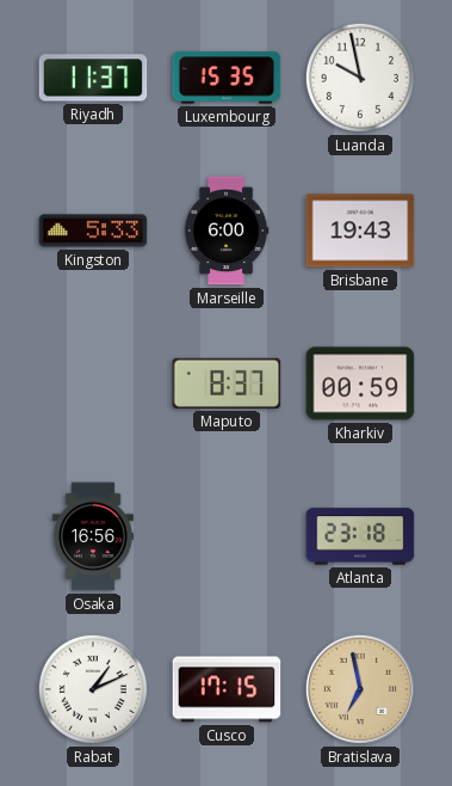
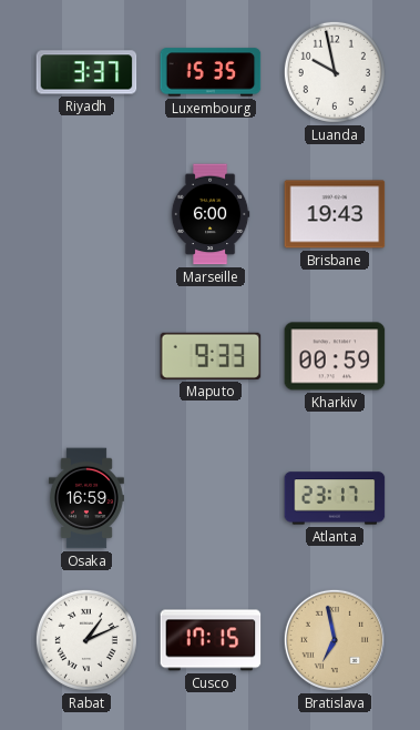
Riyadh: 11:37 -> 3:37 (86, 72)
Kingston: 5:33 -> none (93, 231)
Maputo: 8:37 -> 9:33 (211, 356)
Osaka: 16:56 -> 16:59 (86, 498)
Atlanta: 23:18 -> 23:17 (335, 498)
